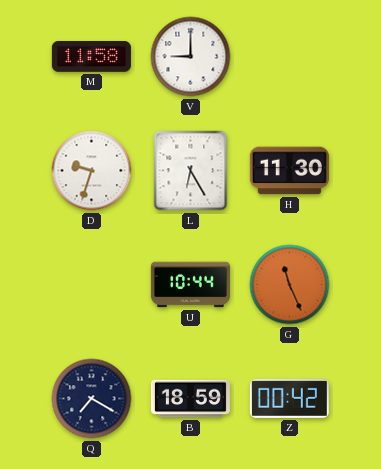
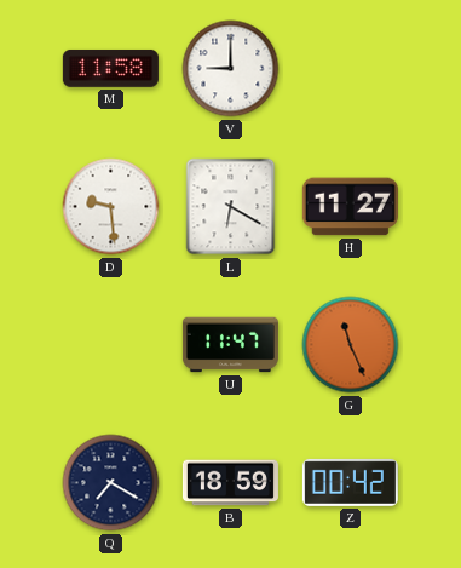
D: 9:33 -> 9:29 (111, 207)
L: 6:25 -> 6:20 (231, 207)
H: 11:30 -> 11:27 (350, 207)
U: 10:44 -> 11:47 (230, 345)
